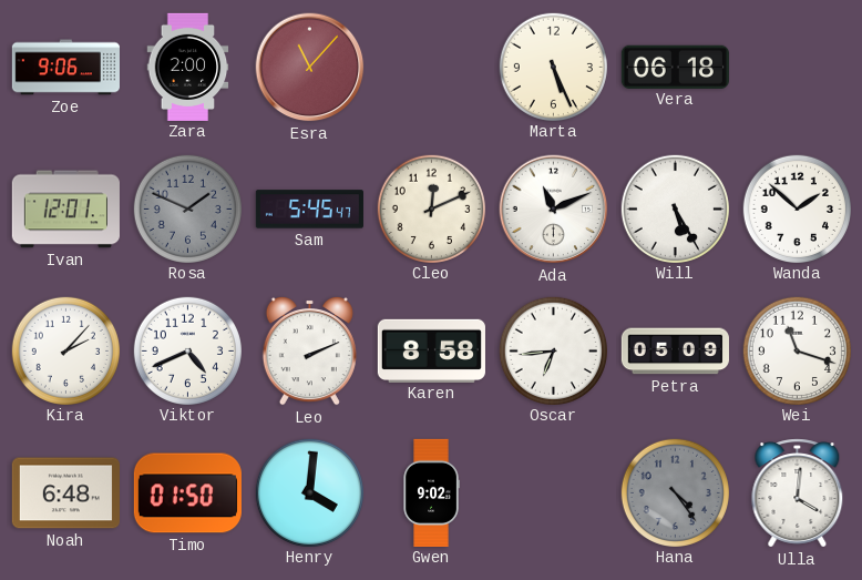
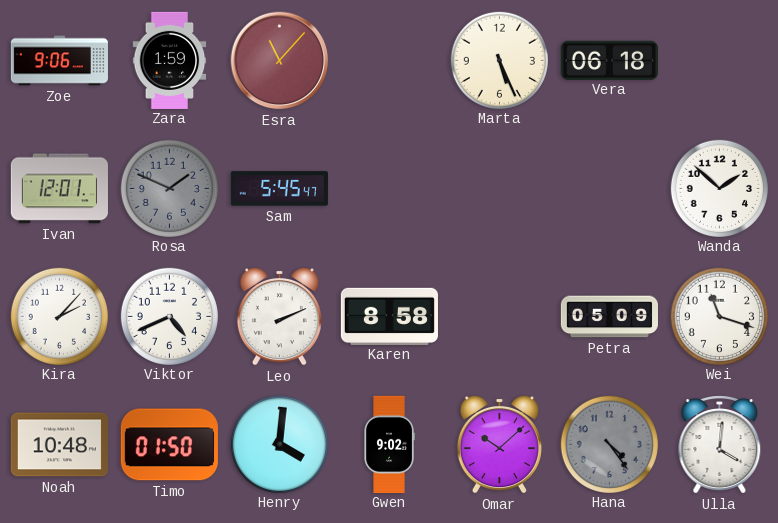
Zara: 2:00 -> 1:59 (170, 60)
Cleo: 12:11 -> none (431, 208)
Ada: 11:11 -> none (554, 210)
Will: 5:25 -> none (675, 208)
Oscar: 6:44 -> none (553, 350)
Noah: 6:48 -> 10:48 (59, 445)
Omar: none -> 10:08 (499, 444)
